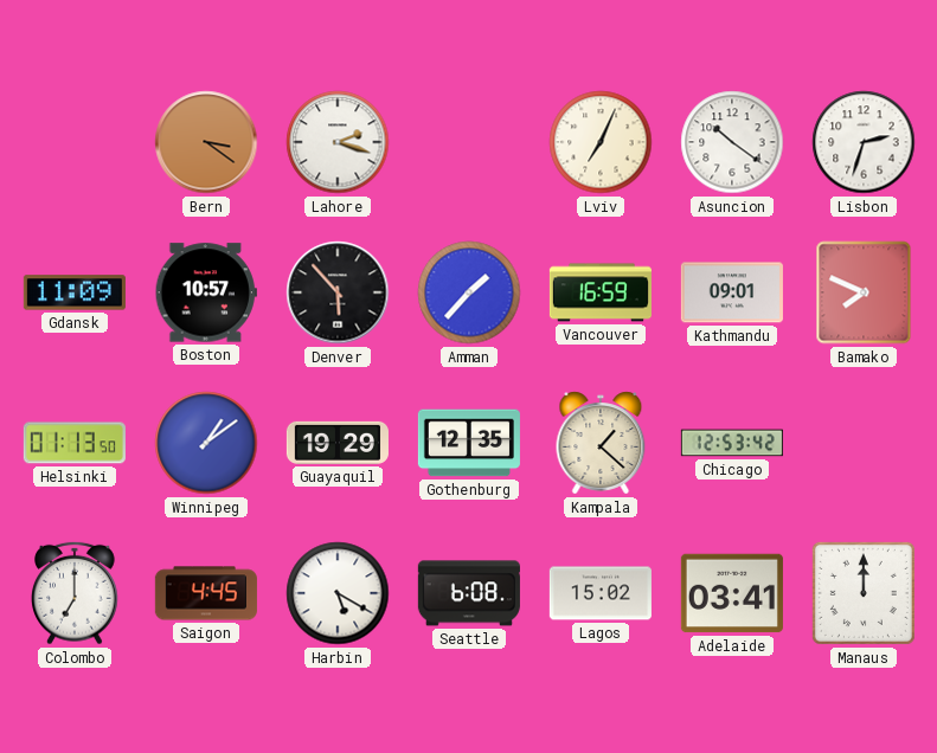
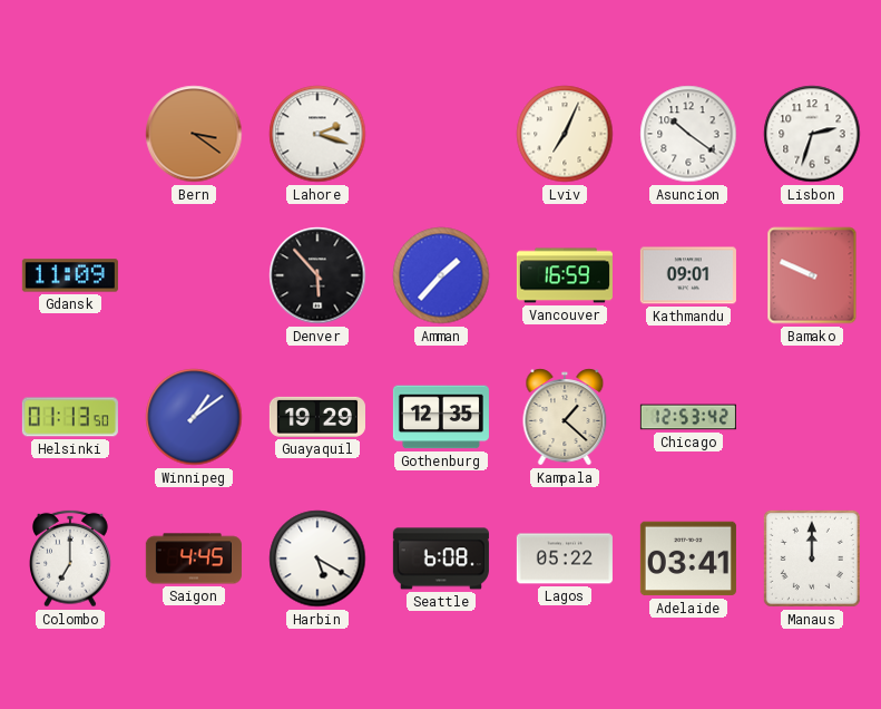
Boston: 10:57 -> none (206, 292)
Bamako: 7:49 -> 9:49 (812, 275)
Lagos: 15:02 -> 05:22 (565, 559)
